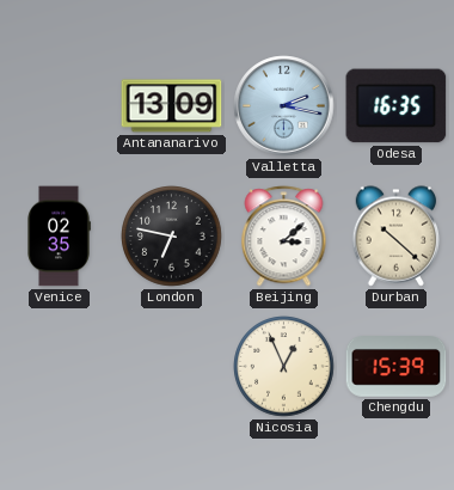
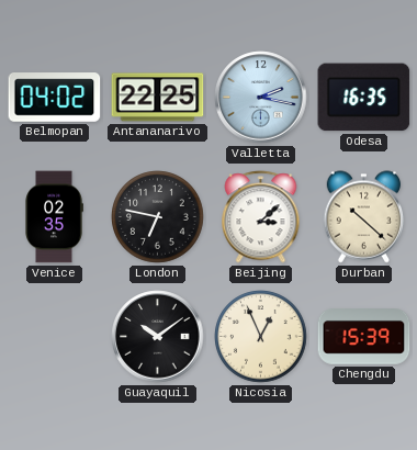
Belmopan: none -> 04:02 (55, 98)
Antananarivo: 13:09 -> 22:25 (158, 98)
Guayaquil: none -> 10:09 (158, 337)
